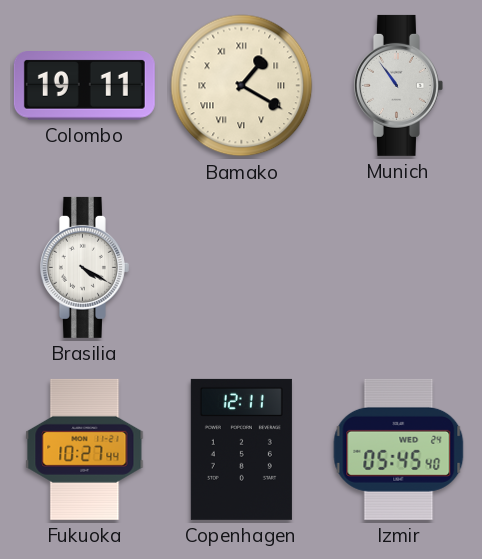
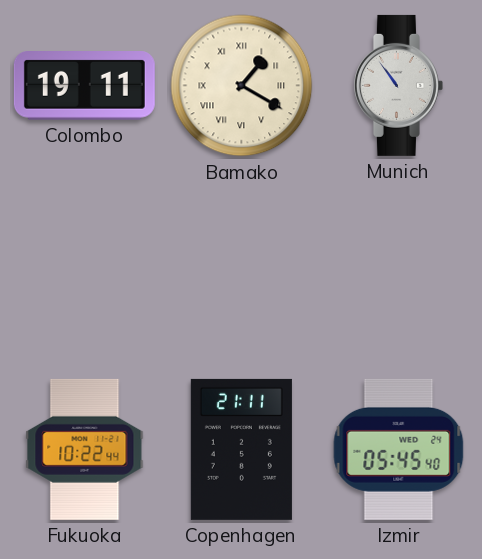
Brasilia: 4:20 -> none (84, 267)
Fukuoka: 10:27 -> 10:22 (85, 449)
Copenhagen: 12:11 -> 21:11 (241, 449)
